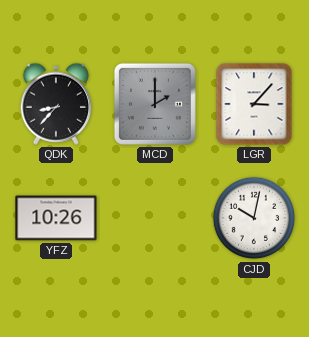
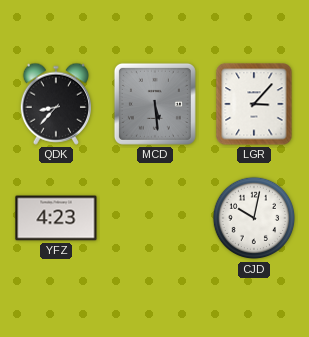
MCD: 2:00 -> 5:29 (155, 104)
YFZ: 10:26 -> 4:23 (56, 218)
